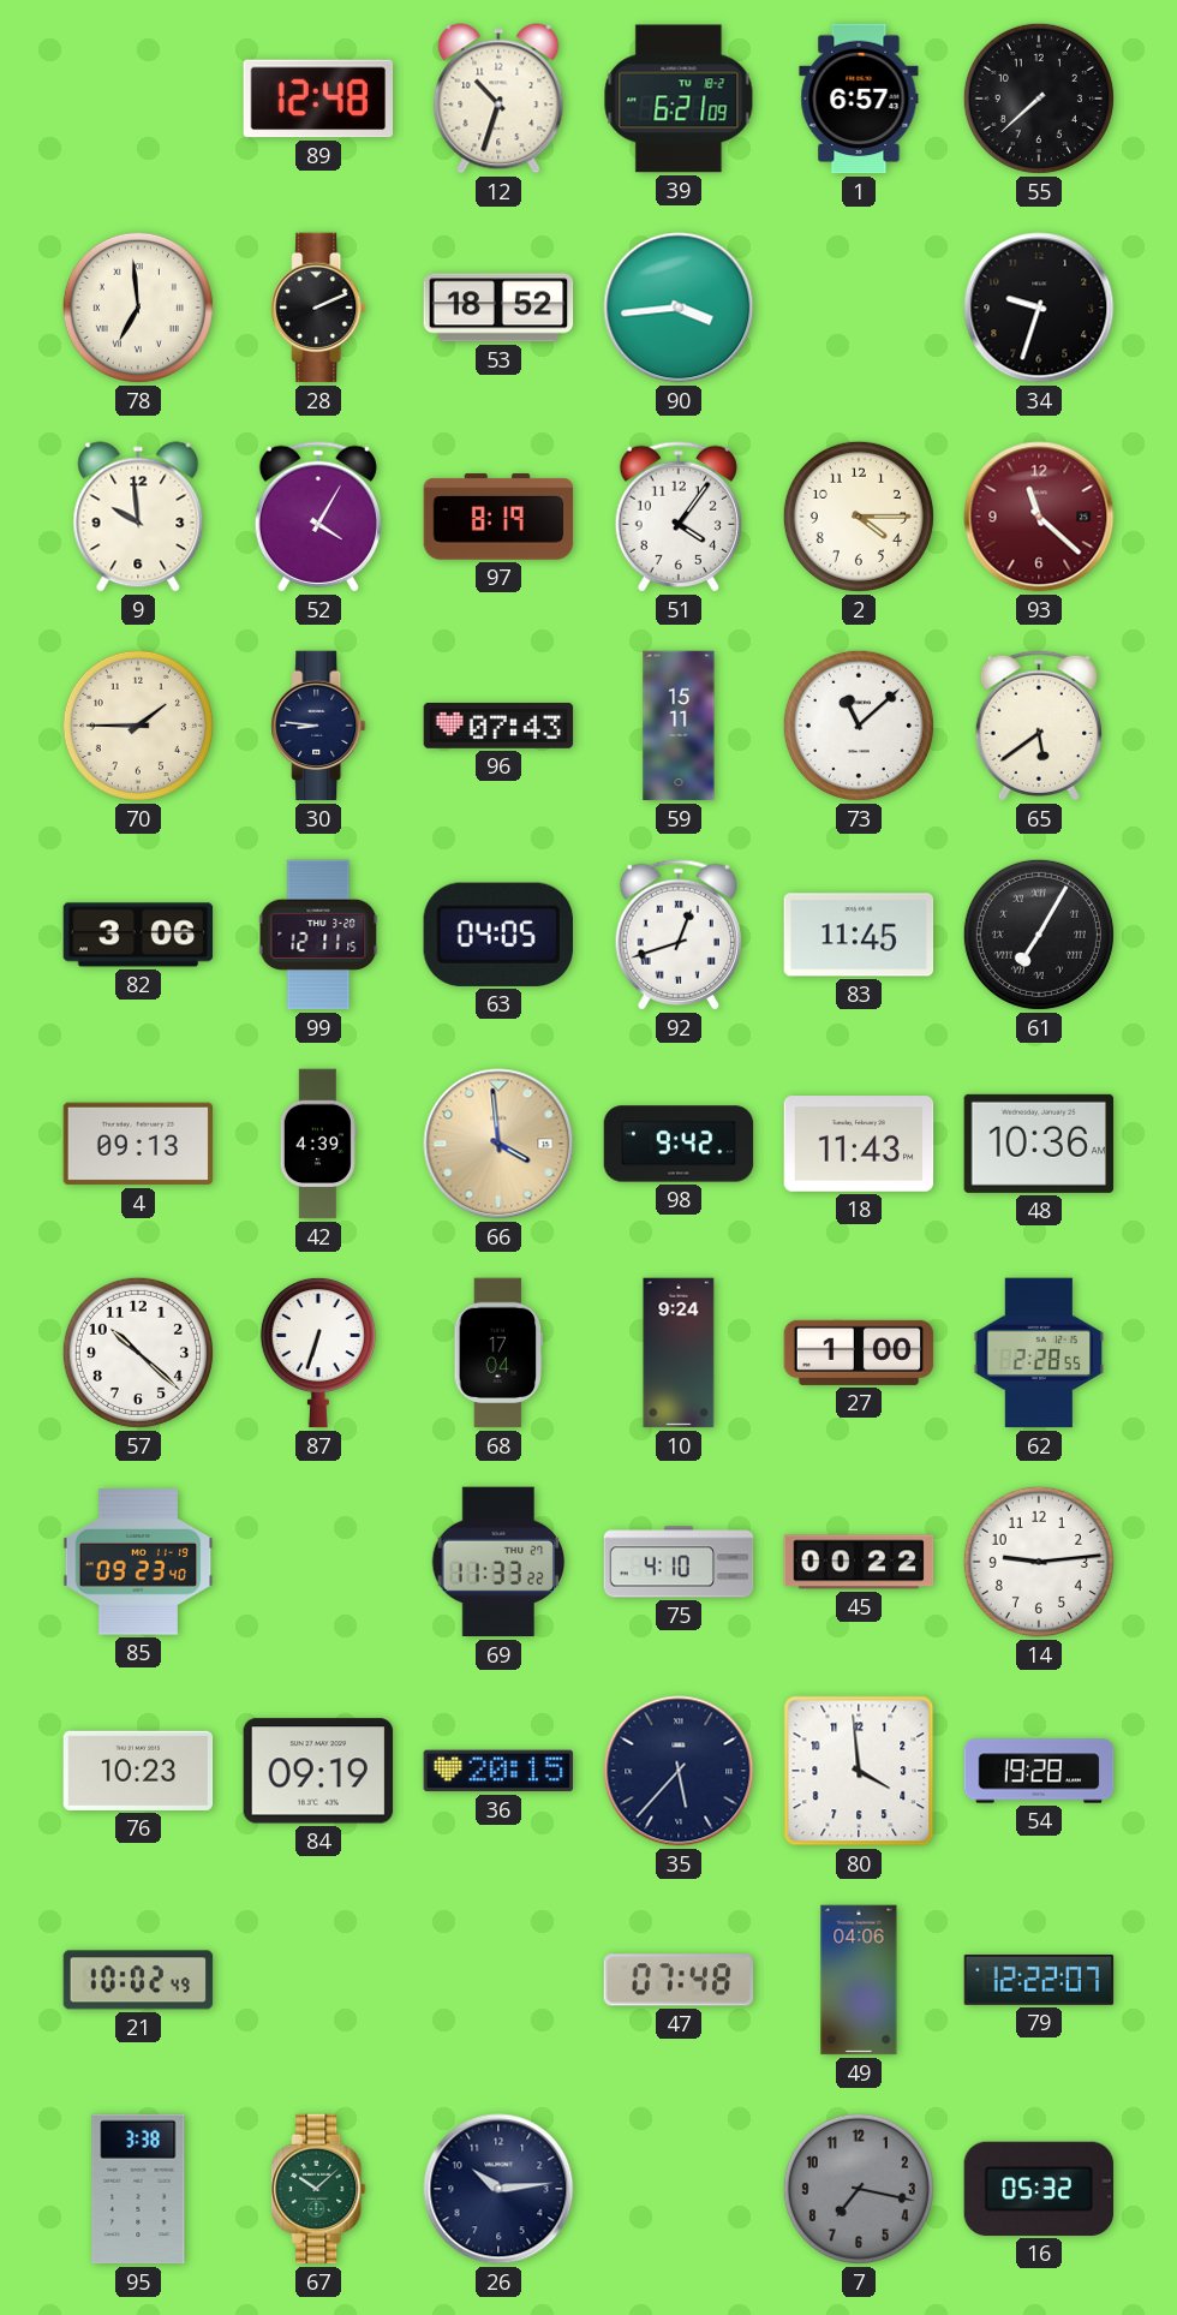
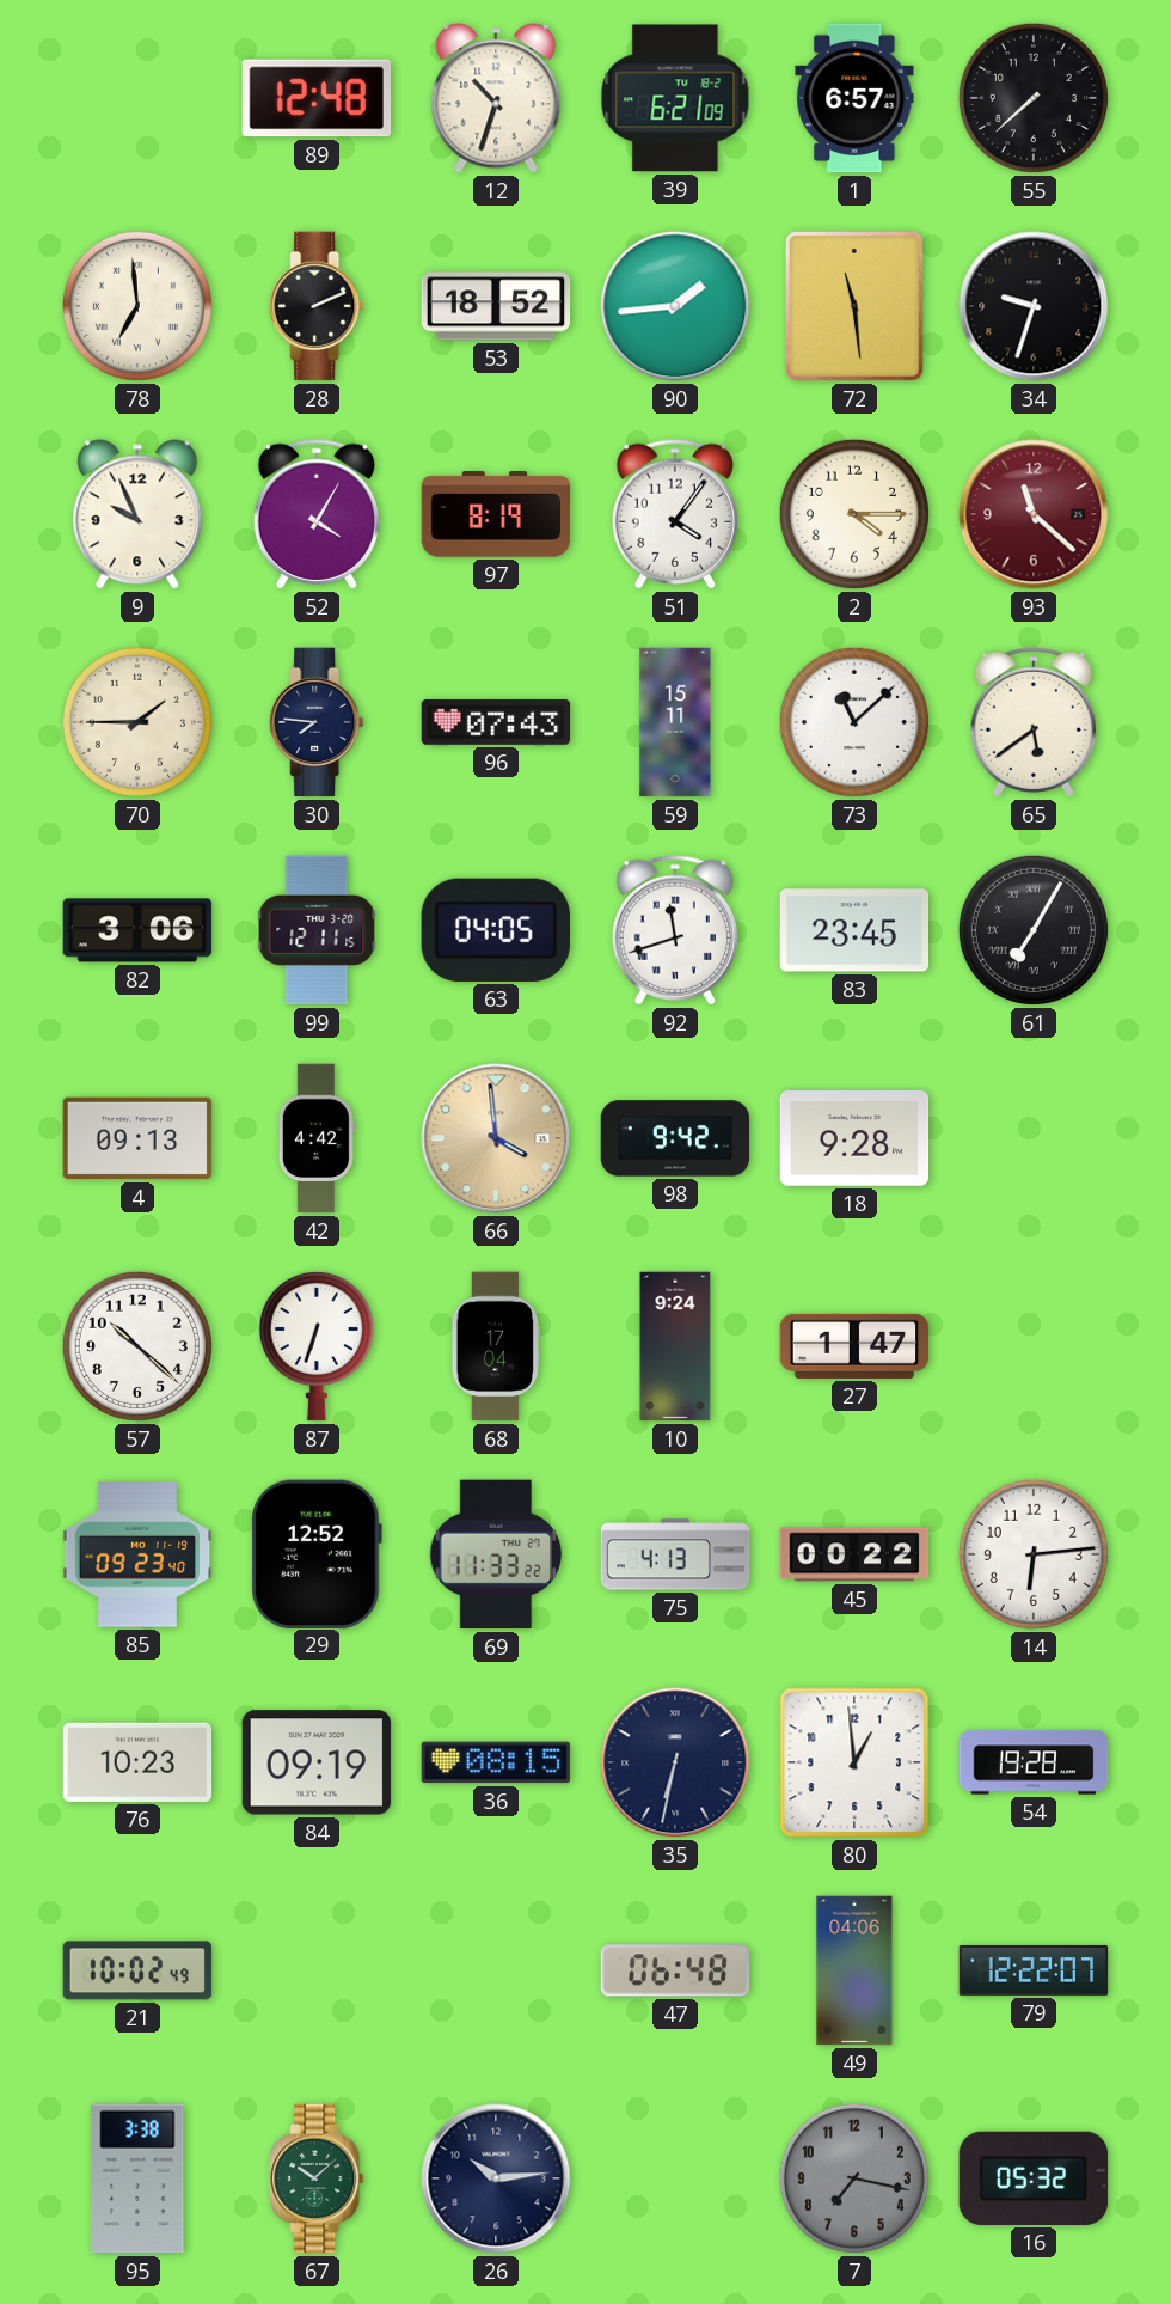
90: 3:44 -> 1:44 (675, 306)
72: none -> 11:29 (856, 307)
9: 9:59 -> 9:56 (137, 514)
30: 8:46 -> 7:46 (317, 722)
92: 12:42 -> 11:42 (675, 930)
83: 11:45 -> 23:45 (854, 930)
42: 4:39 -> 4:42 (317, 1138)
18: 11:43 -> 9:28 (854, 1138)
48: 10:36 -> none (1039, 1144)
27: 1:00 -> 1:47 (854, 1346)
62: 2:28 -> none (1039, 1353)
29: none -> 12:52 (317, 1553)
75: 4:10 -> 4:13 (675, 1554)
14: 9:14 -> 6:14 (1034, 1554)
36: 20:15 -> 08:15 (496, 1762)
35: 5:37 -> 6:32 (675, 1762)
80: 3:59 -> 12:59 (854, 1762)
47: 07:48 -> 06:48 (675, 1970)
